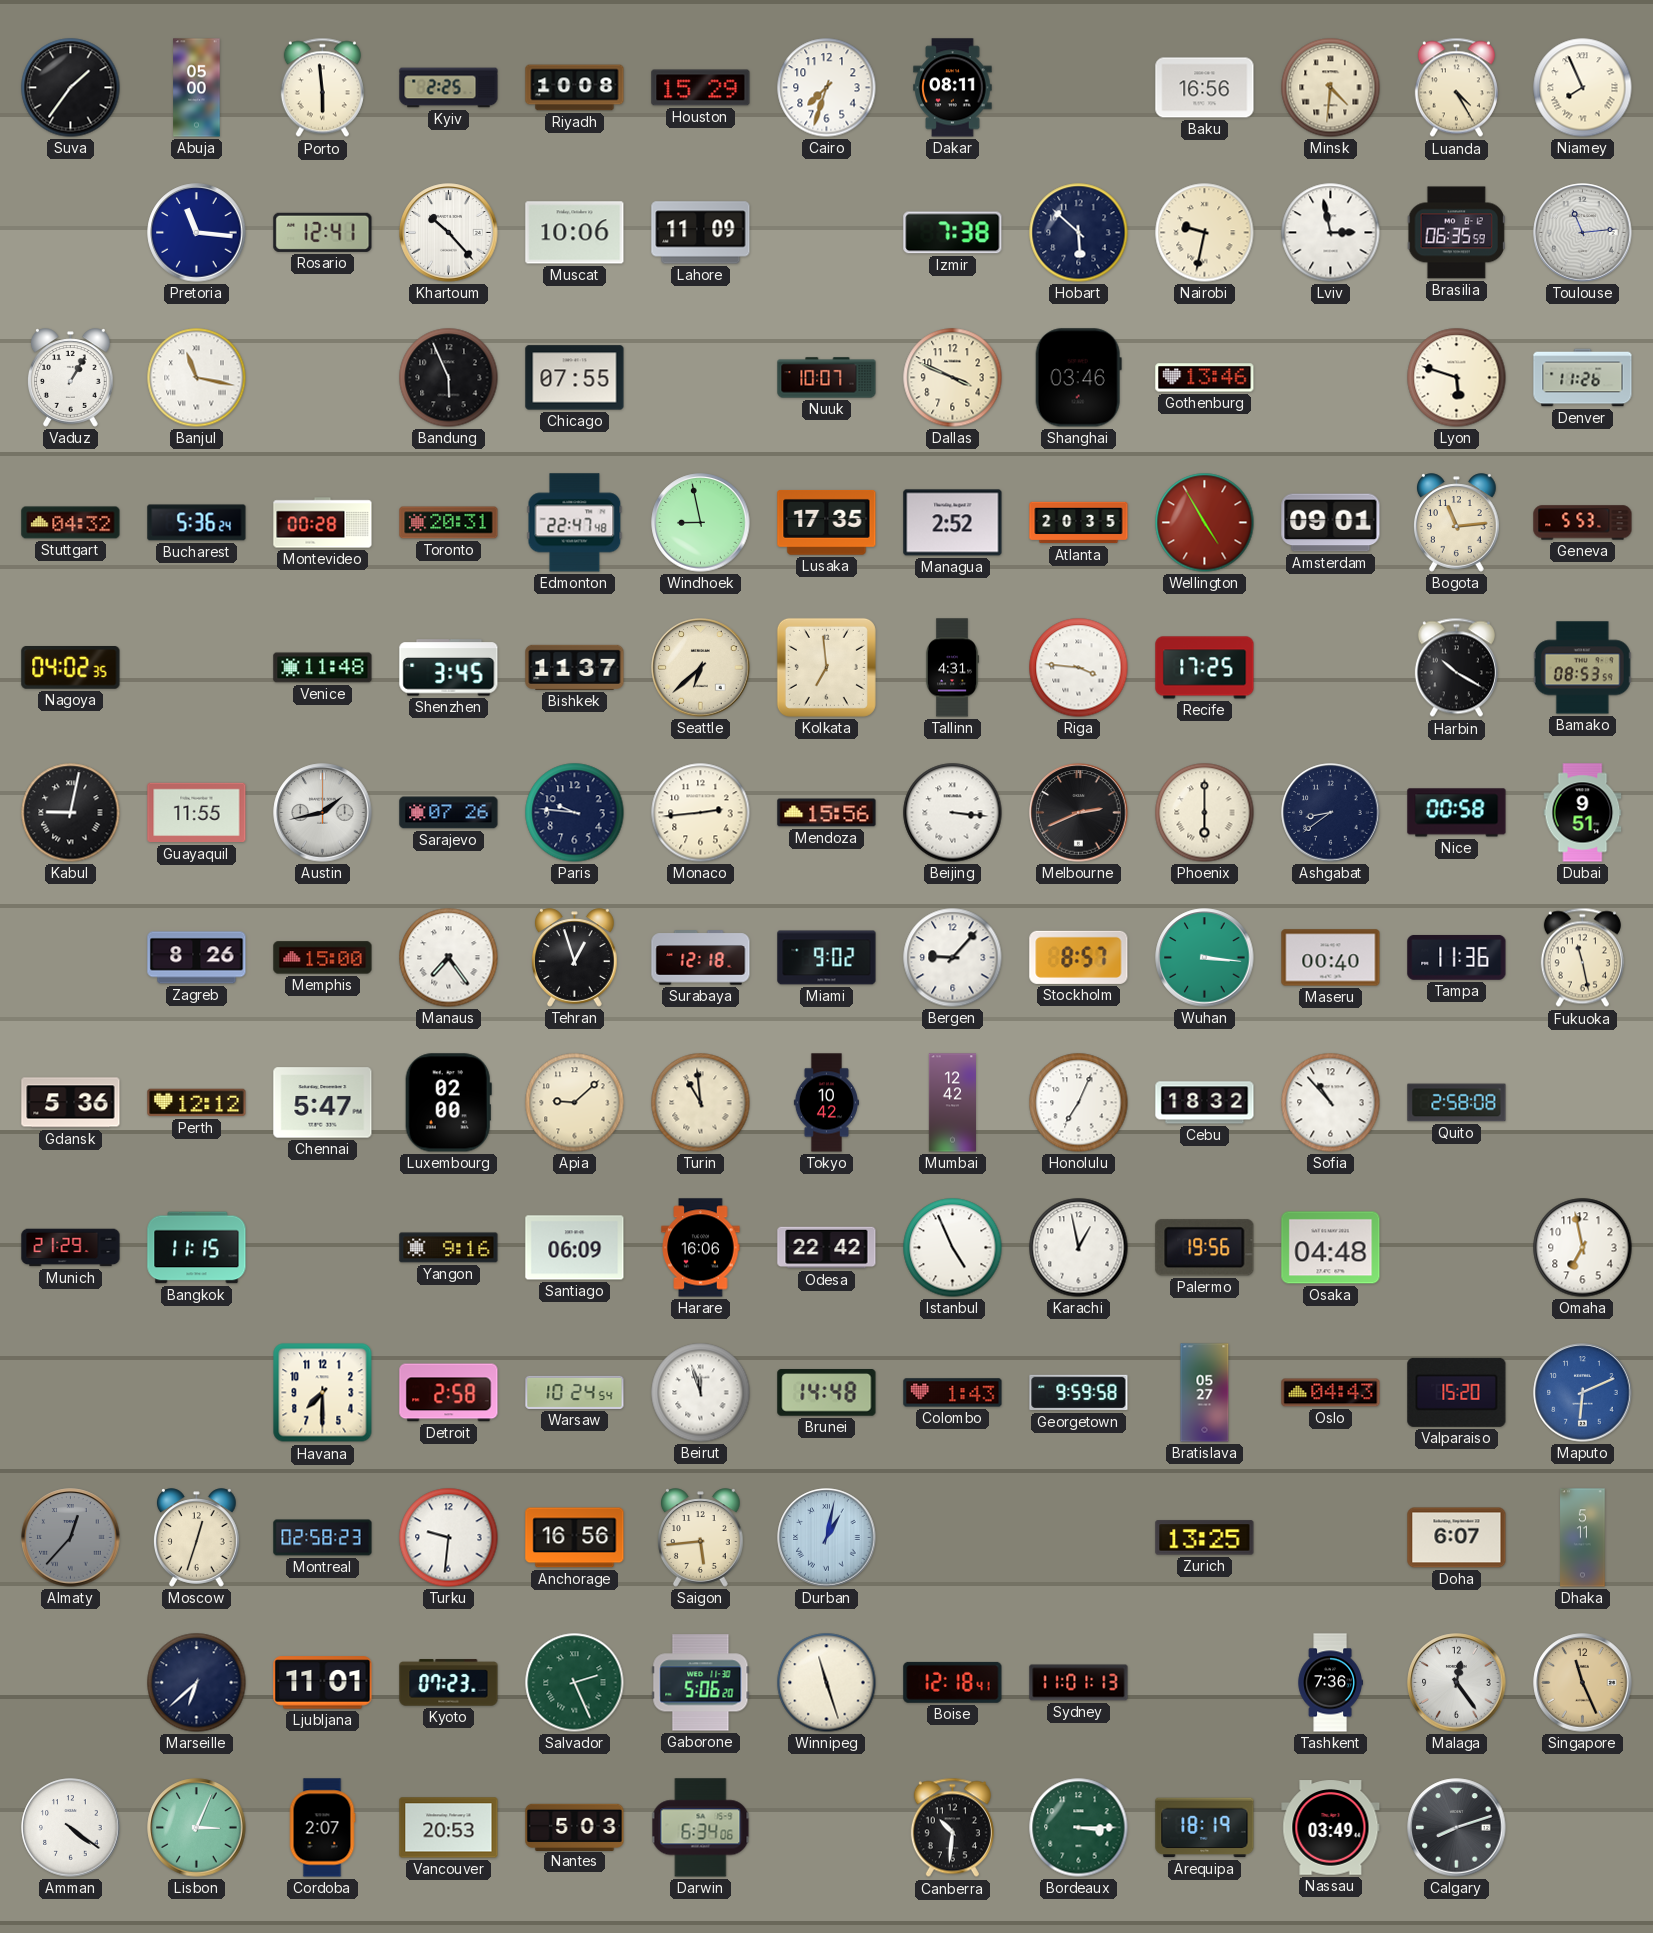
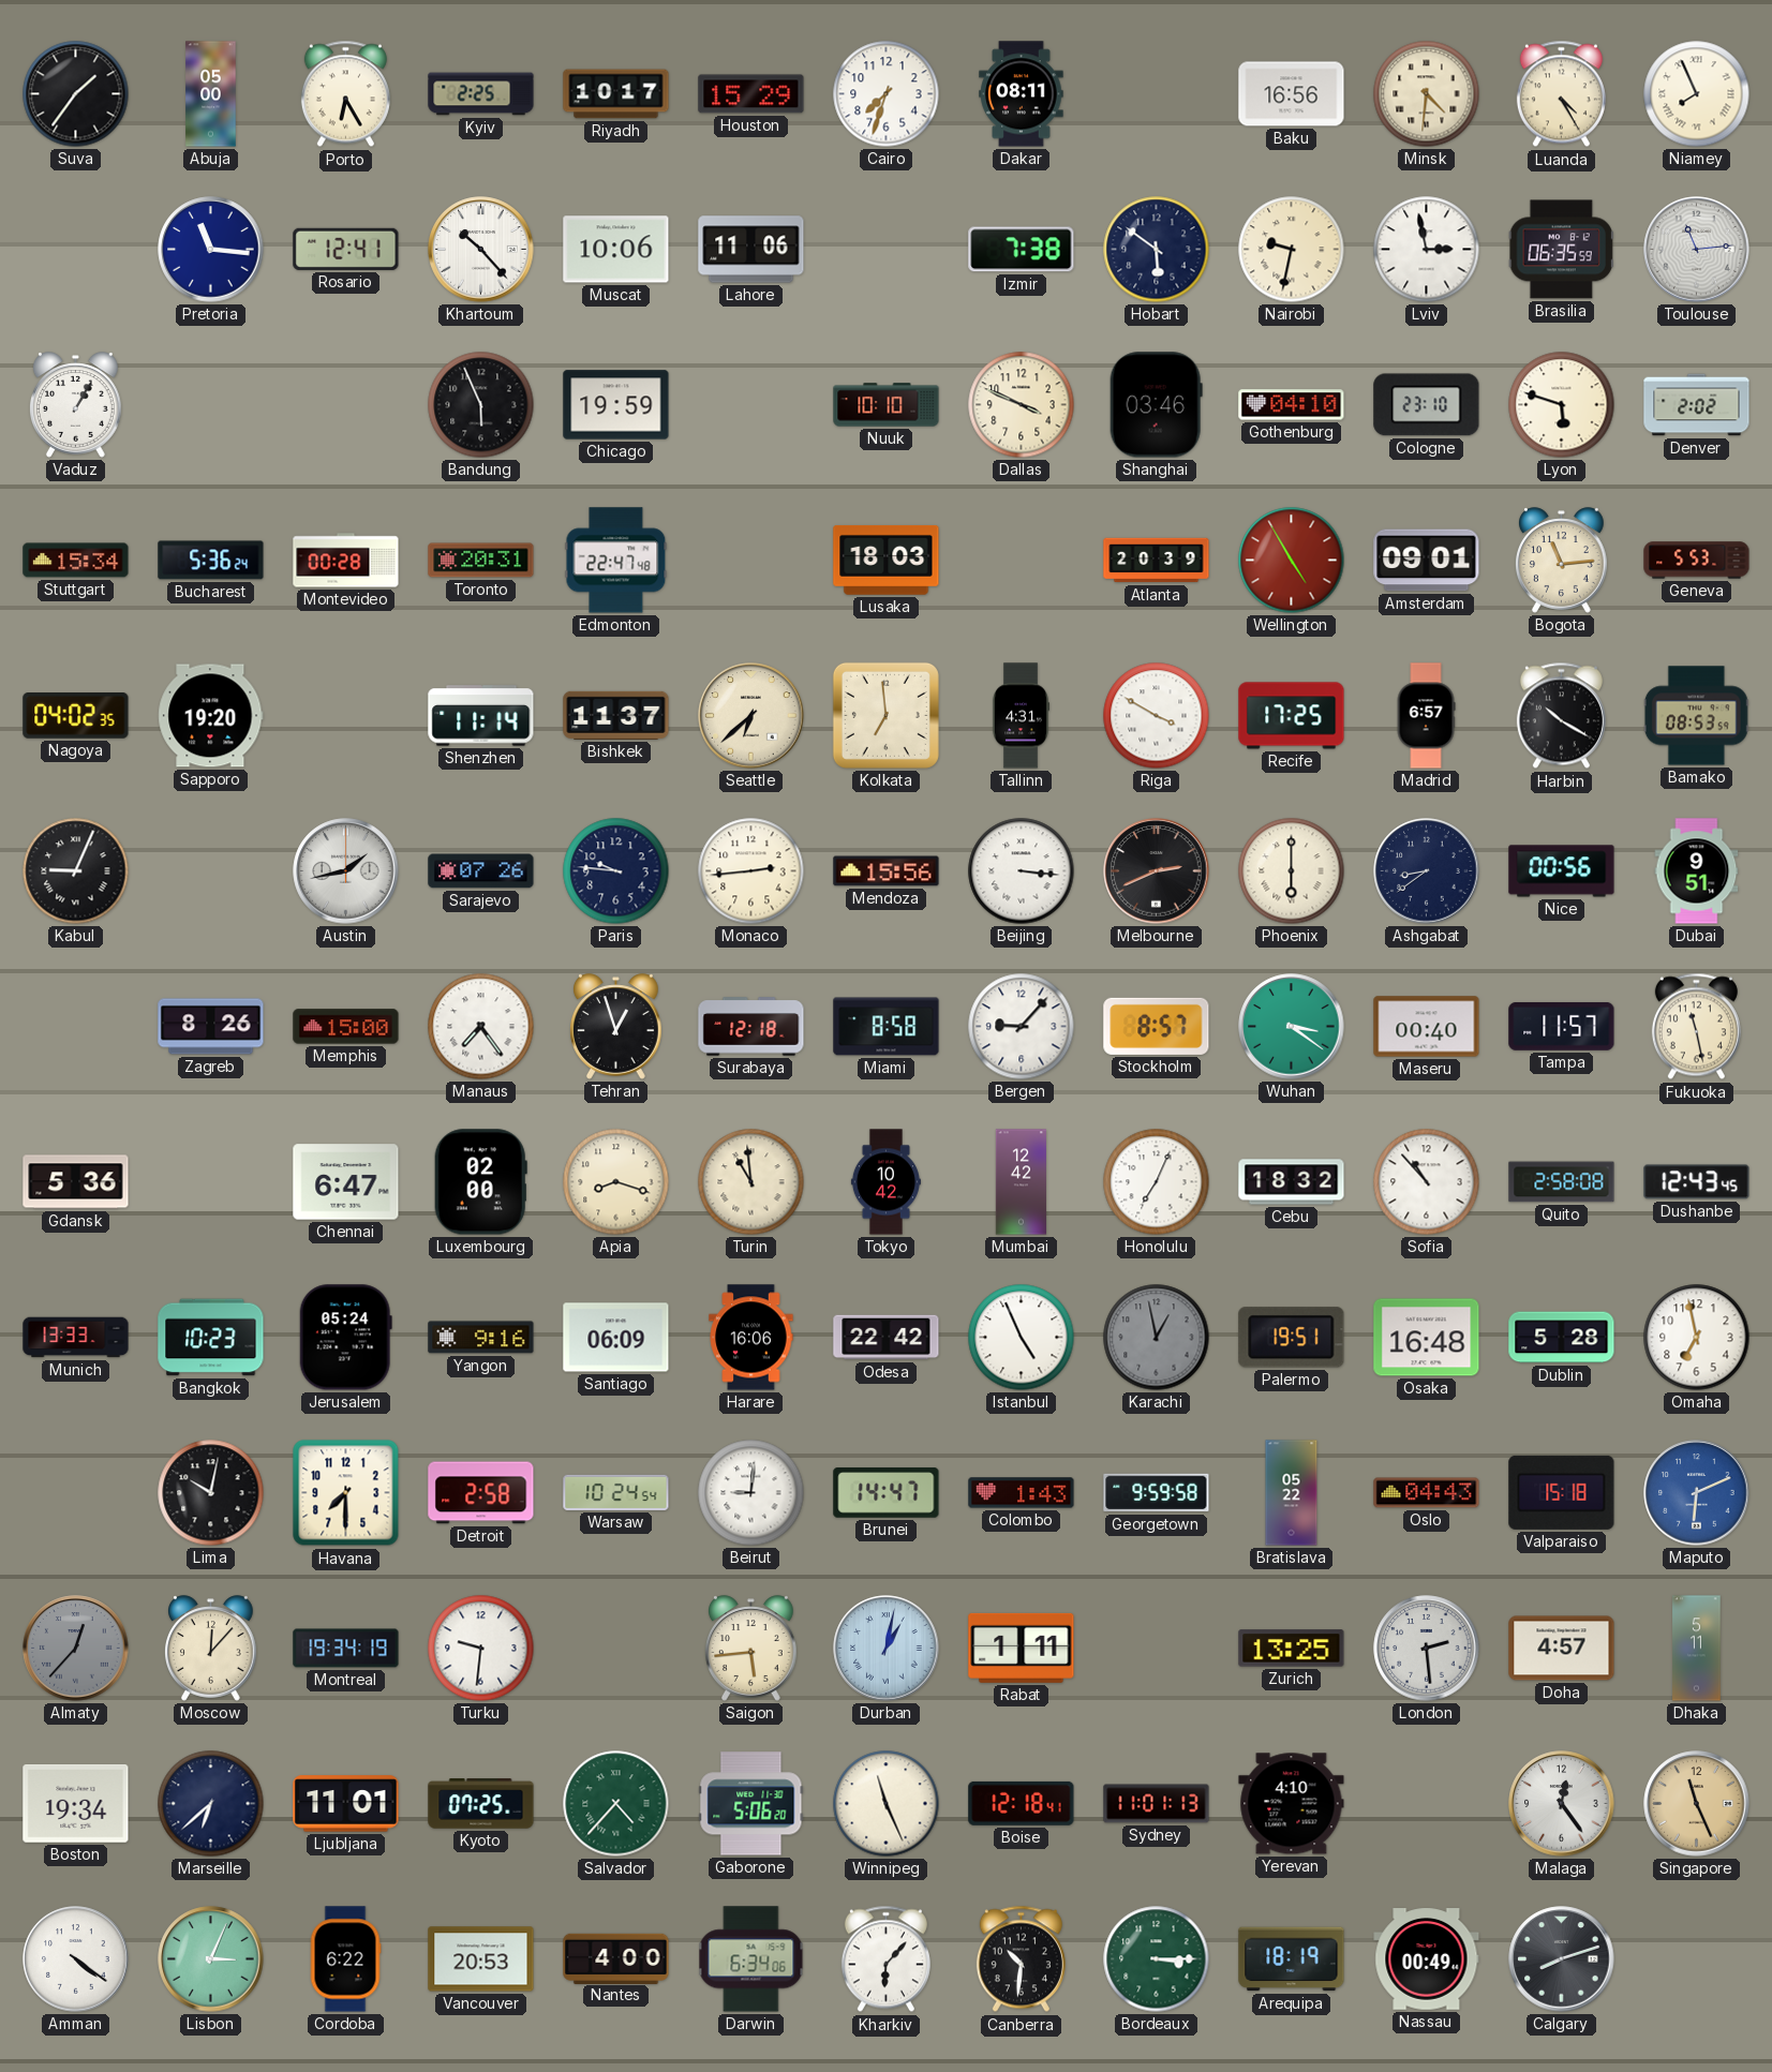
Porto: 5:59 -> 6:25 (345, 94)
Riyadh: 10:08 -> 10:17 (616, 94)
Lahore: 11:09 -> 11:06 (751, 250)
Hobart: 5:52 -> 5:51 (1157, 250)
Banjul: 11:17 -> none (197, 378)
Chicago: 07:55 -> 19:59 (616, 405)
Nuuk: 10:07 -> 10:10 (887, 405)
Gothenburg: 13:46 -> 04:10 (1292, 405)
Cologne: none -> 23:10 (1427, 405)
Denver: 11:26 -> 2:02 (1697, 405)
Stuttgart: 04:32 -> 15:34 (76, 561)
Windhoek: 8:58 -> none (701, 523)
Lusaka: 17:35 -> 18:03 (887, 560)
Managua: 2:52 -> none (953, 523)
Atlanta: 20:35 -> 20:39 (1157, 561)
Sapporo: none -> 19:20 (211, 716)
Venice: 11:48 -> none (323, 668)
Shenzhen: 3:45 -> 11:14 (481, 716)
Riga: 3:46 -> 3:50 (1157, 716)
Madrid: none -> 6:57 (1426, 716)
Kabul: 9:02 -> 9:04 (76, 871)
Guayaquil: 11:55 -> none (197, 813)
Nice: 00:58 -> 00:56 (1562, 871)
Miami: 9:02 -> 8:58 (887, 1027)
Wuhan: 3:16 -> 3:21 (1292, 1027)
Tampa: 11:36 -> 11:57 (1562, 1026)
Perth: 12:12 -> none (197, 1103)
Chennai: 5:47 -> 6:47 (346, 1182)
Apia: 9:08 -> 8:18 (616, 1182)
Dushanbe: none -> 12:43 (1697, 1182)
Munich: 21:29 -> 13:33 (76, 1338)
Bangkok: 11:15 -> 10:23 (211, 1338)
Jerusalem: none -> 05:24 (345, 1338)
Karachi dial: white -> grey (1157, 1338)
Palermo: 19:56 -> 19:51 (1292, 1338)
Osaka: 04:48 -> 16:48 (1427, 1338)
Dublin: none -> 5:28 (1562, 1338)
Lima: none -> 10:02 (211, 1493)
Beirut: 11:57 -> 9:01 (751, 1493)
Brunei: 14:48 -> 14:47 (887, 1493)
Bratislava: 05:27 -> 05:22 (1292, 1493)
Valparaiso: 15:20 -> 15:18 (1562, 1492)
Moscow: 12:33 -> 12:07 (211, 1649)
Montreal: 02:58 -> 19:34 (346, 1649)
Anchorage: 16:56 -> none (575, 1538)
Rabat: none -> 1:11 (1022, 1648)
London: none -> 2:29 (1427, 1649)
Doha: 6:07 -> 4:57 (1562, 1649)
Boston: none -> 19:34 (76, 1804)
Kyoto: 07:23 -> 07:25 (481, 1804)
Salvador: 2:26 -> 4:37 (616, 1804)
Winnipeg: 11:27 -> 11:26 (887, 1804)
Yerevan: none -> 4:10 (1292, 1804)
Tashkent: 7:36 -> none (1330, 1683)
Cordoba: 2:07 -> 6:22 (345, 1959)
Nantes: 5:03 -> 4:00 (616, 1958)
Kharkiv: none -> 6:07 (885, 1959)
Nassau: 03:49 -> 00:49 (1427, 1959)
